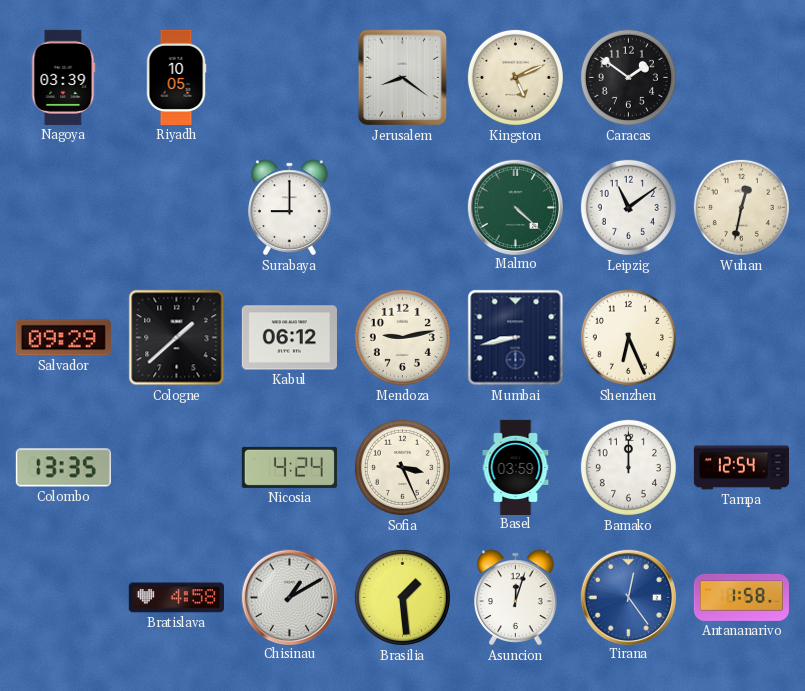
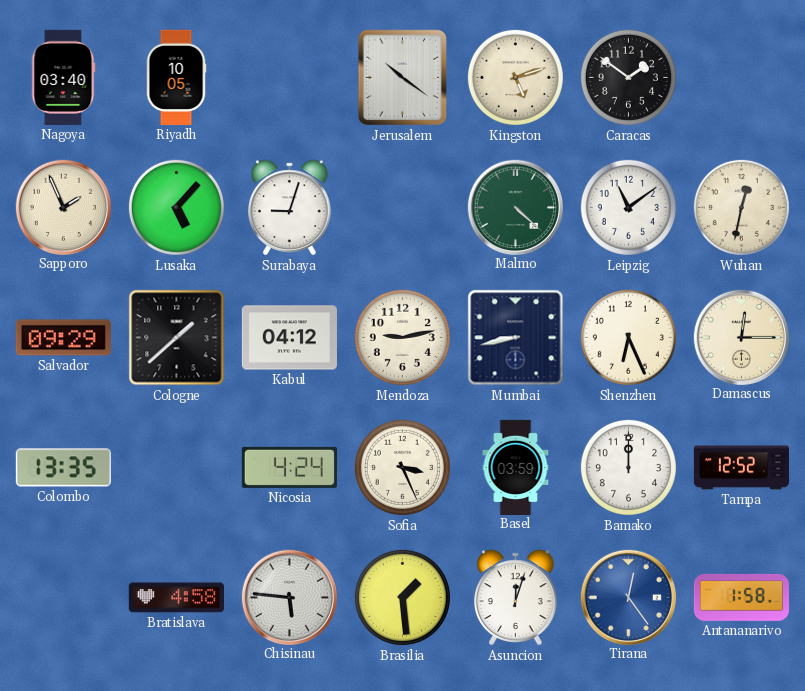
Nagoya: 03:39 -> 03:40 (64, 77)
Jerusalem: 8:21 -> 10:21 (403, 78)
Kingston: 5:11 -> 5:12 (515, 77)
Sapporo: none -> 1:56 (63, 207)
Lusaka: none -> 5:07 (176, 207)
Surabaya: 9:00 -> 9:03 (290, 208)
Kabul: 06:12 -> 04:12 (289, 338)
Damascus: none -> 12:15 (741, 337)
Tampa: 12:54 -> 12:52 (741, 468)
Chisinau: 1:10 -> 5:46 (289, 597)
